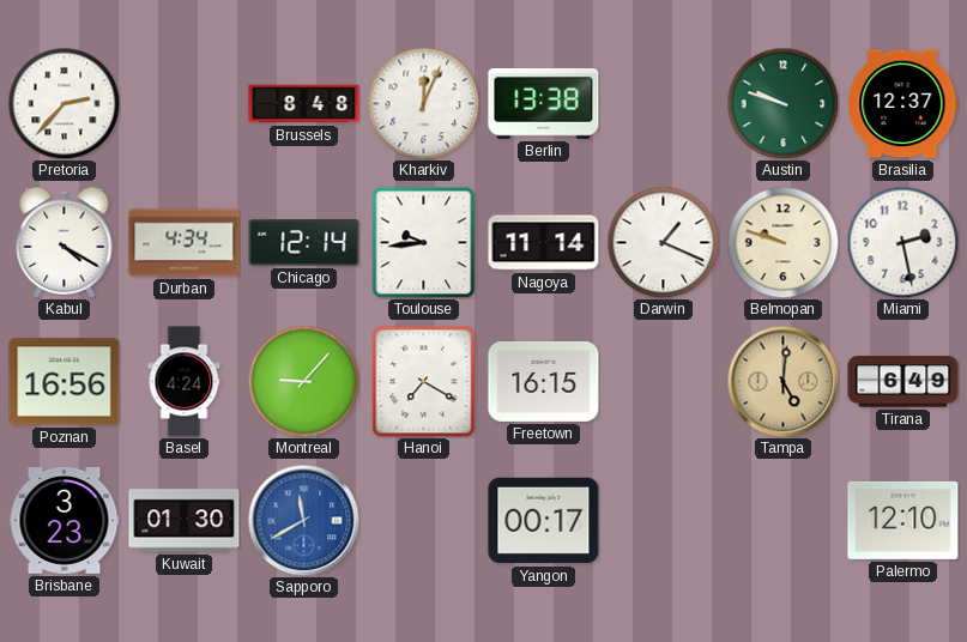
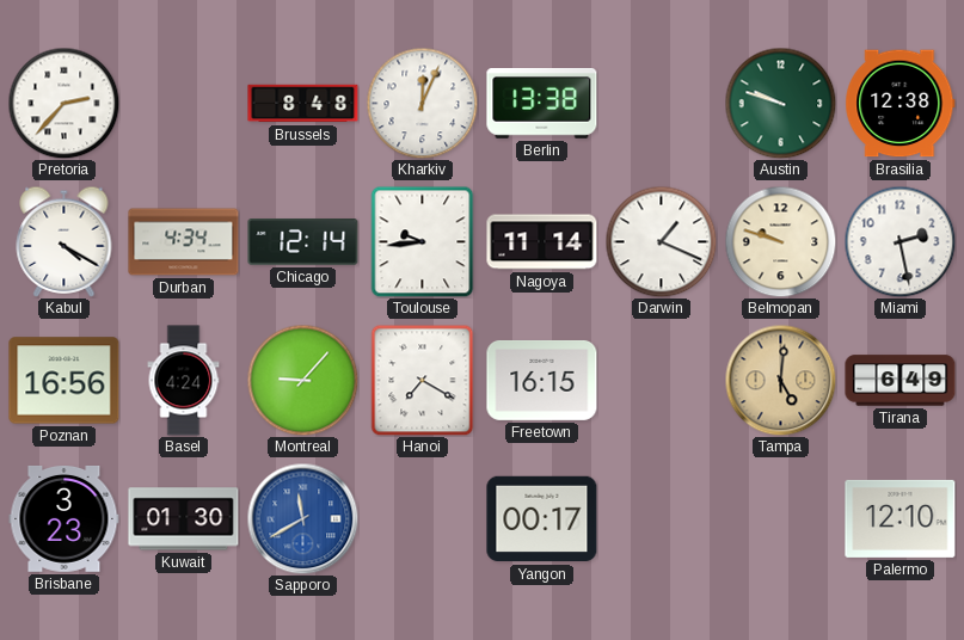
Brasilia: 12:37 -> 12:38 (901, 104)
